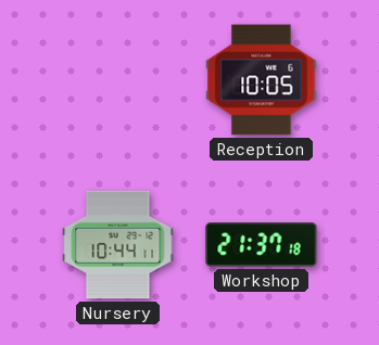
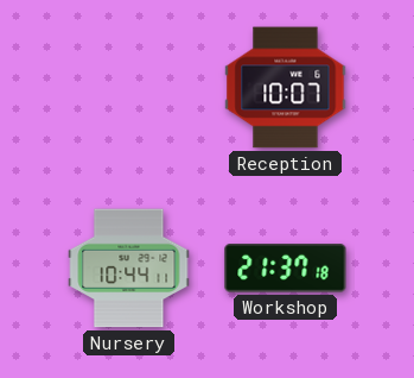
Reception: 10:05 -> 10:07 (286, 88)
